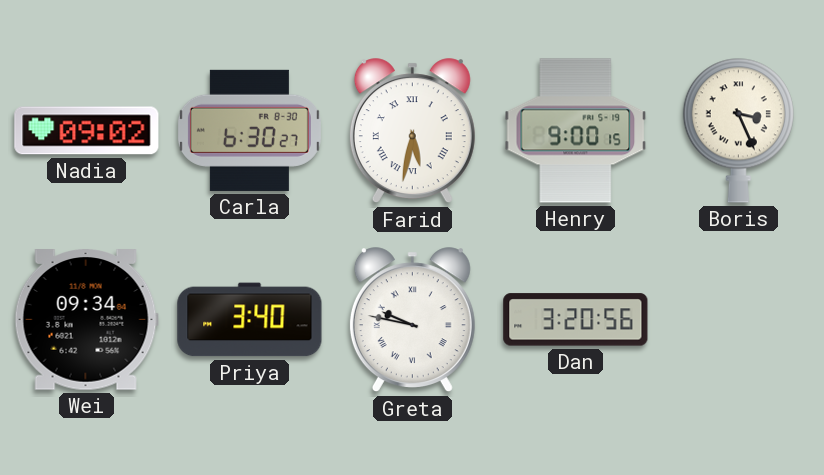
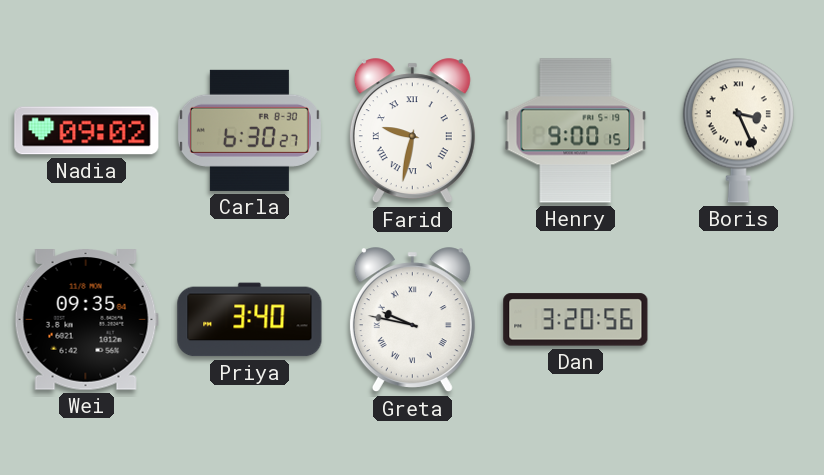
Farid: 5:32 -> 9:32 (412, 131)
Wei: 09:34 -> 09:35 (86, 320)
